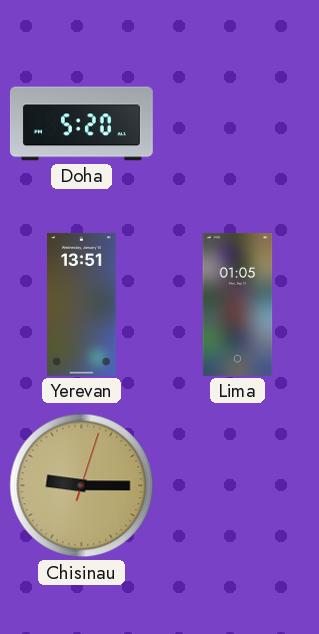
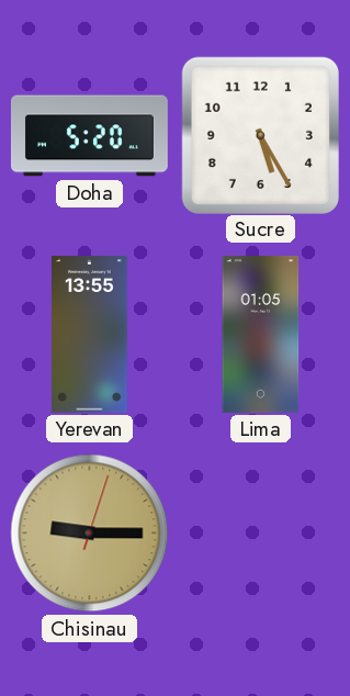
Sucre: none -> 5:25 (260, 135)
Yerevan: 13:51 -> 13:55 (90, 334)
